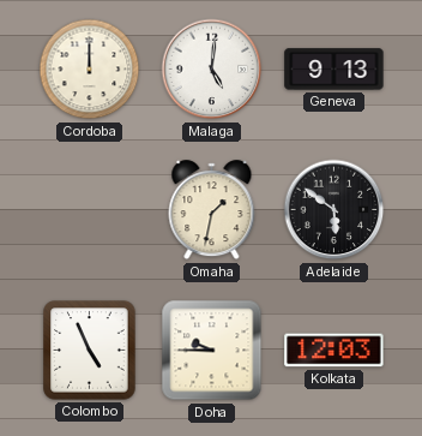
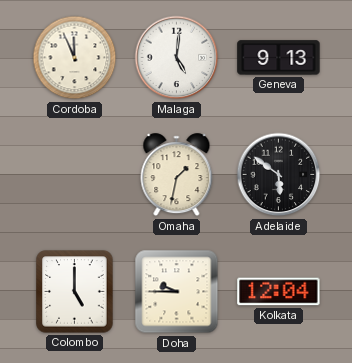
Cordoba: 12:00 -> 11:56 (75, 58)
Colombo: 4:56 -> 5:00 (75, 292)
Kolkata: 12:03 -> 12:04 (279, 292)
